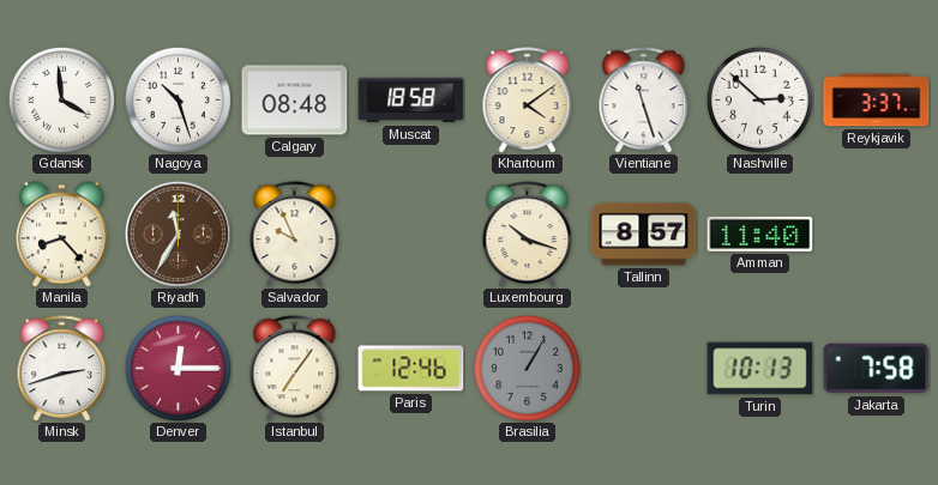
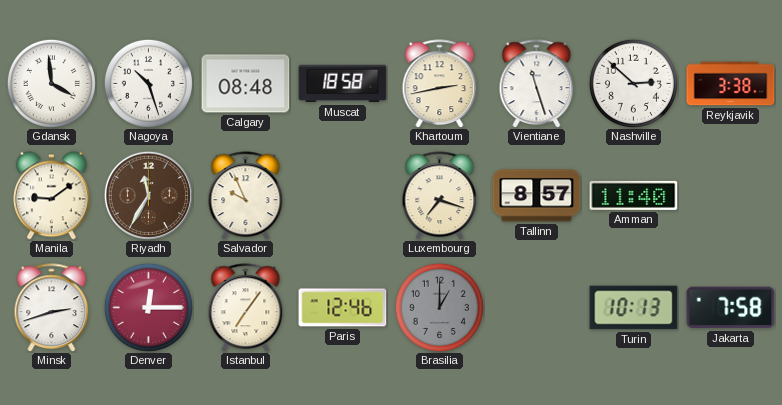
Khartoum: 4:09 -> 2:43 (440, 84)
Reykjavik: 3:37 -> 3:38 (731, 84)
Manila: 8:23 -> 9:09 (51, 196)
Luxembourg: 10:18 -> 7:18 (440, 196)
Brasilia: 1:05 -> 1:00 (439, 307)
